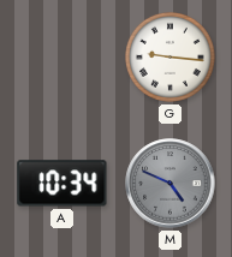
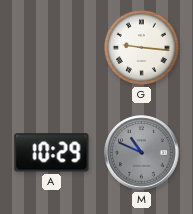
A: 10:34 -> 10:29 (52, 153)
M: 4:49 -> 10:49 (142, 153)
